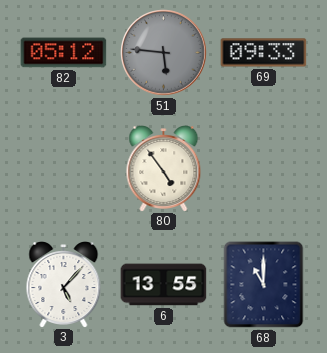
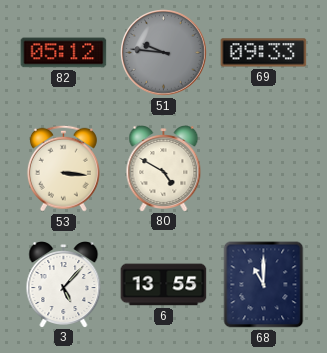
51: 5:46 -> 9:46 (164, 53)
53: none -> 3:16 (63, 168)
80: 4:54 -> 4:50 (164, 169)
